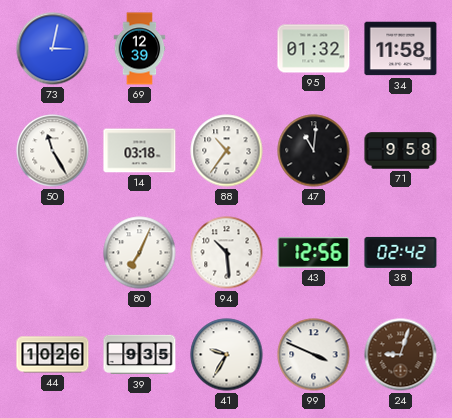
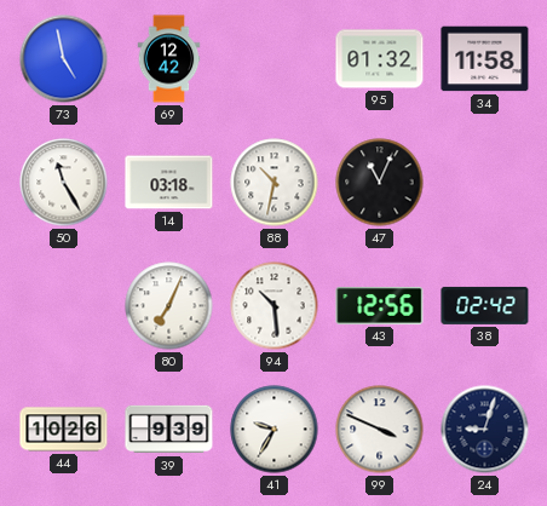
73: 3:02 -> 4:58 (64, 59)
69: 12:39 -> 12:42 (169, 59)
88: 10:36 -> 10:32 (275, 183)
47: 11:01 -> 11:04 (380, 183)
71: 9:58 -> none (401, 151)
39: 9:35 -> 9:39 (169, 430)
24 dial: brown -> navy (485, 430)
